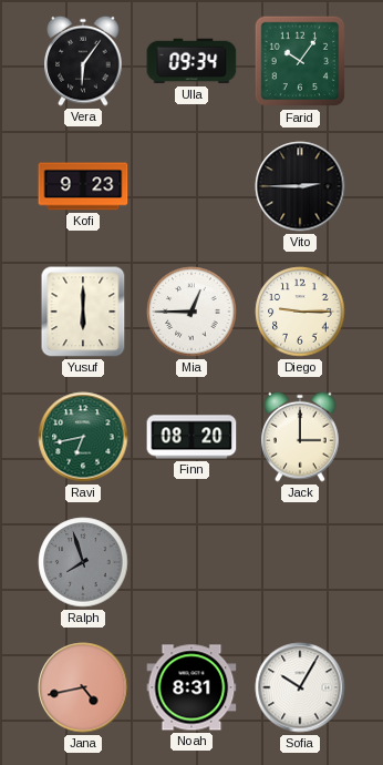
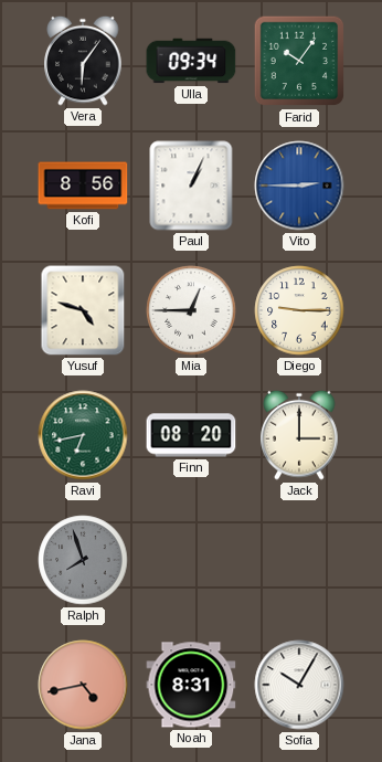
Kofi: 9:23 -> 8:56 (83, 186)
Paul: none -> 1:04 (191, 186)
Vito dial: black -> blue (299, 186)
Yusuf: 6:00 -> 4:48 (83, 310)
